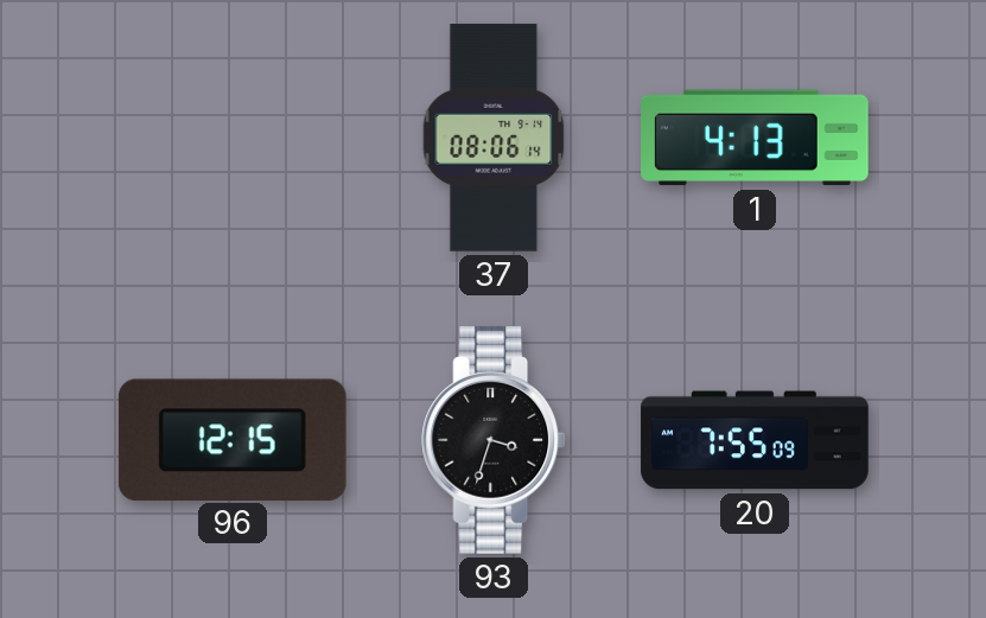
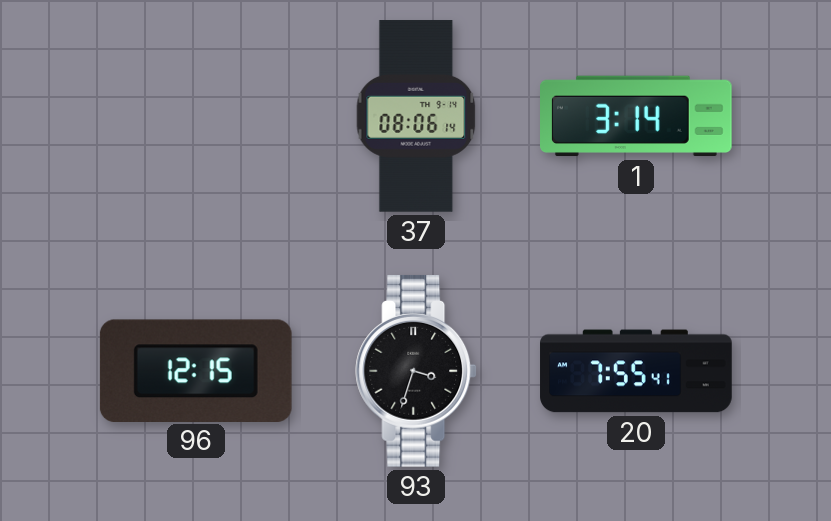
1: 4:13 -> 3:14 (637, 116)
20: 7:55:09 -> 7:55:41 (636, 371)
